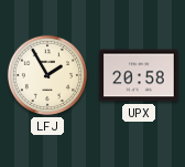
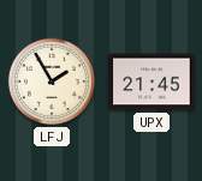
UPX: 20:58 -> 21:45 (151, 82)
